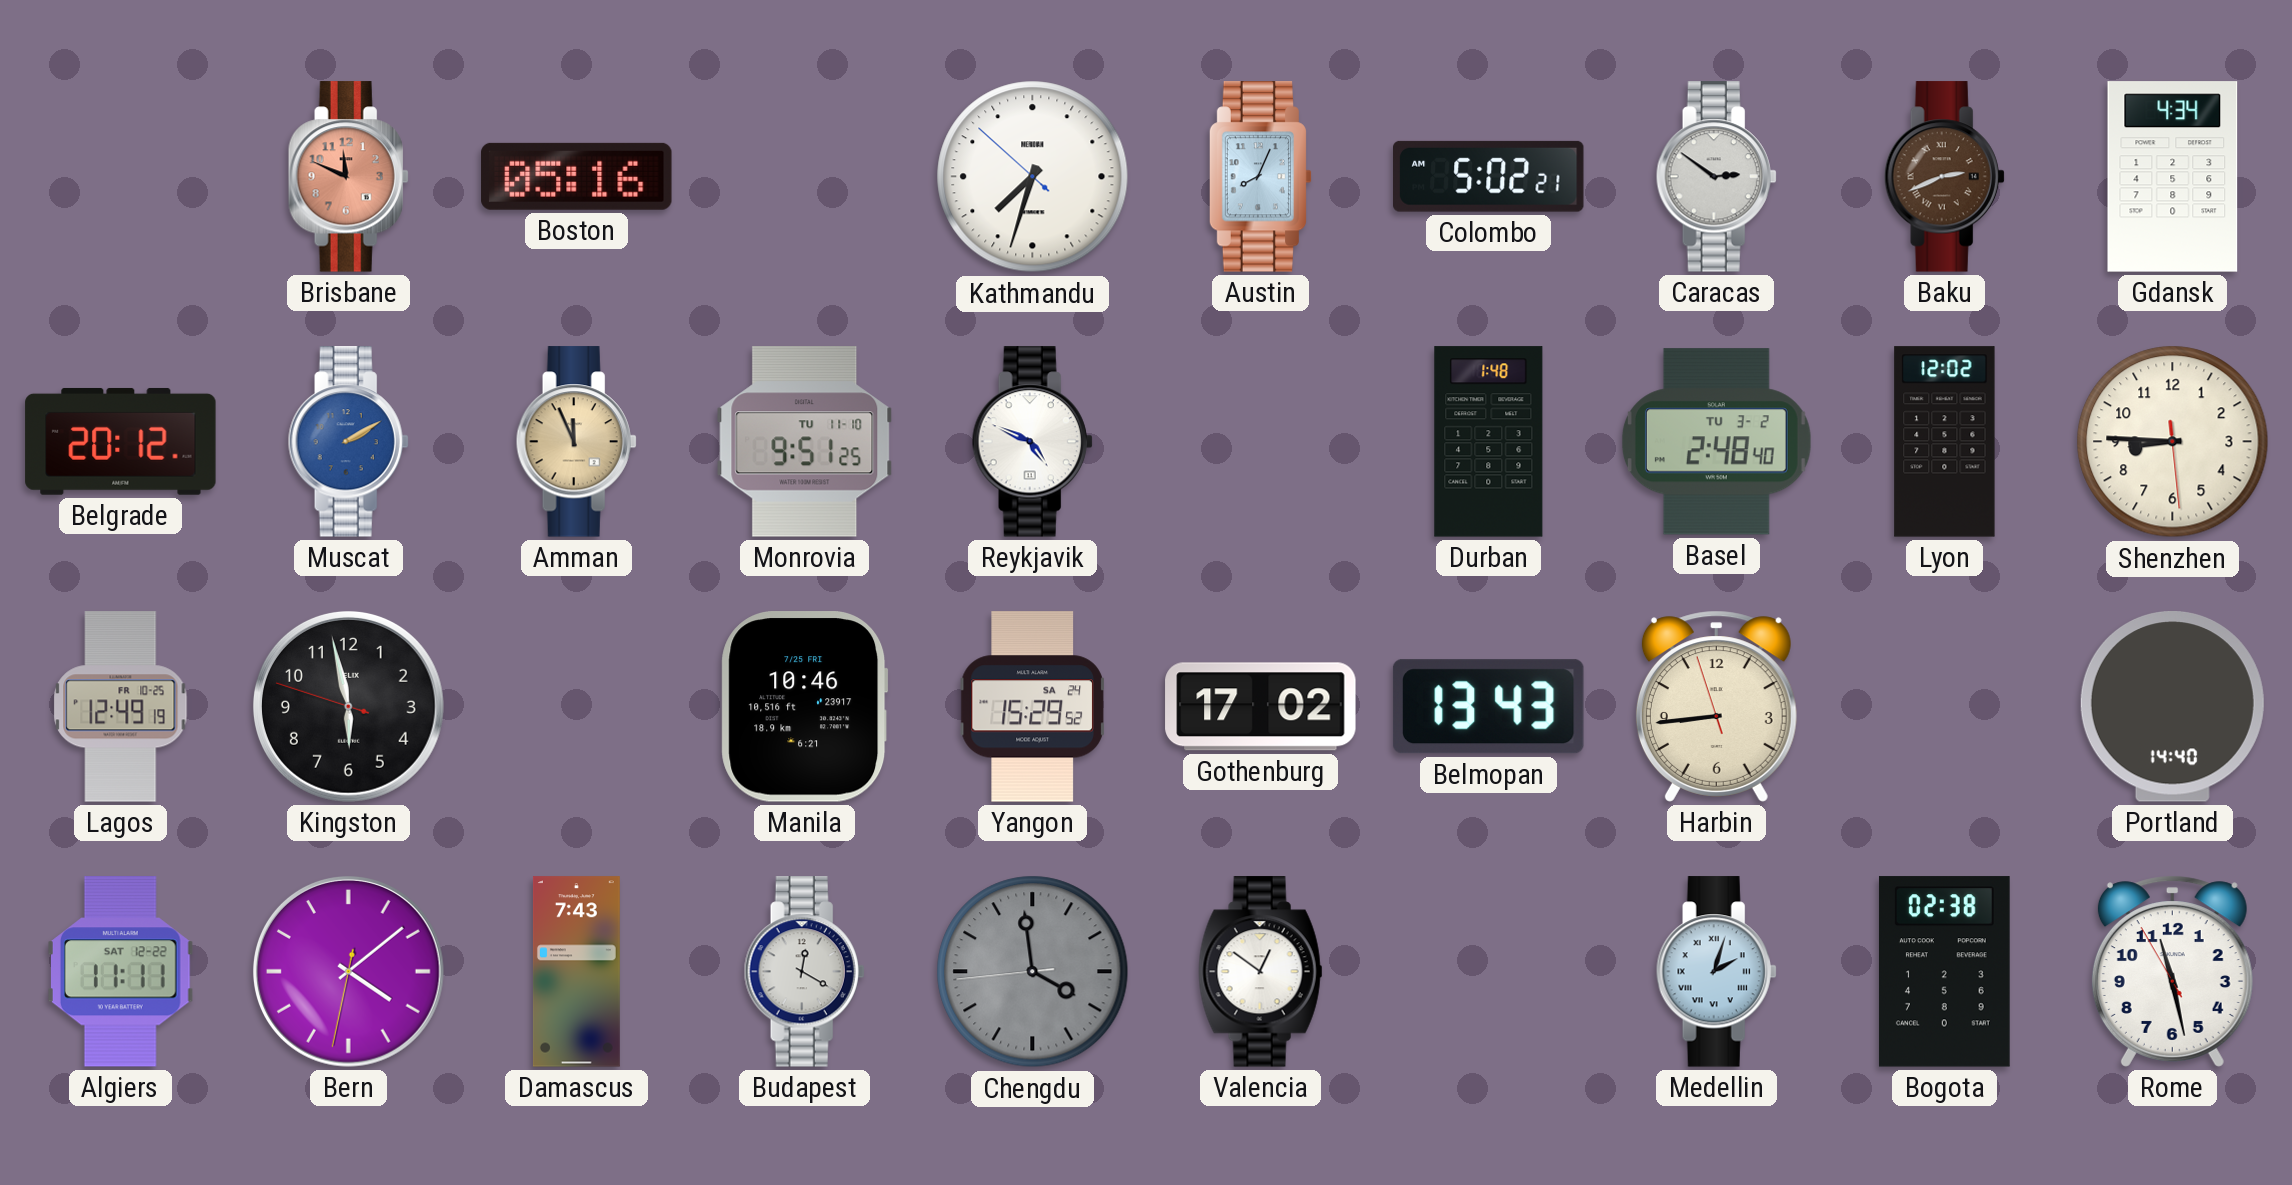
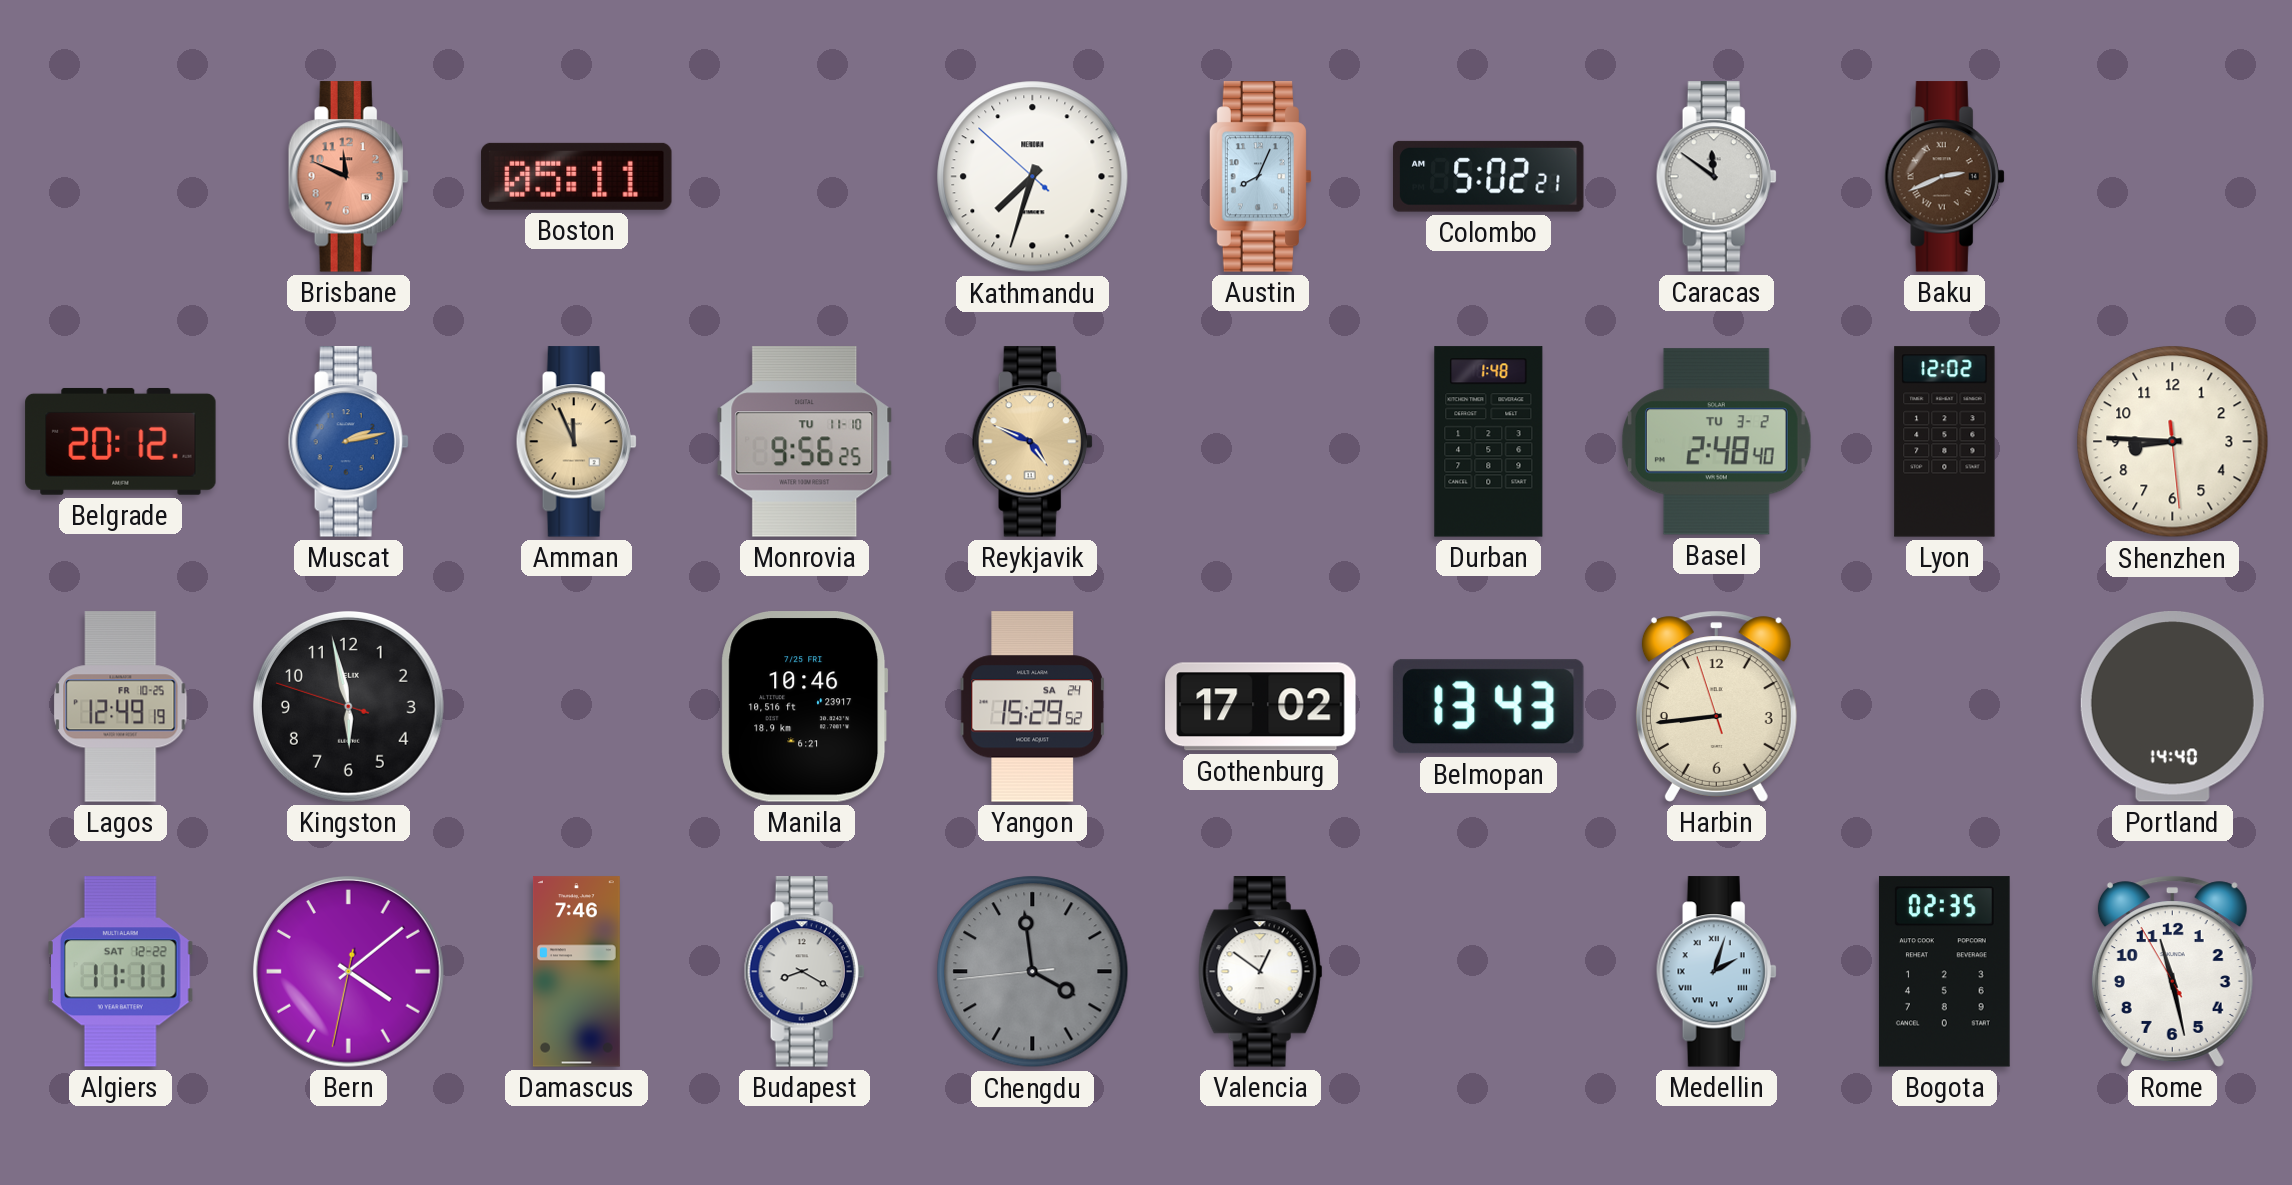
Boston: 05:16 -> 05:11 (577, 176)
Caracas: 2:51 -> 11:51 (1716, 177)
Gdansk: 4:34 -> none (2173, 177)
Muscat: 2:10 -> 2:13 (348, 442)
Monrovia: 9:51 -> 9:56 (805, 442)
Reykjavik dial: white -> champagne (1032, 442)
Damascus: 7:43 -> 7:46 (576, 972)
Budapest: 12:20 -> 8:20 (804, 972)
Bogota: 02:38 -> 02:35 (1944, 972)
